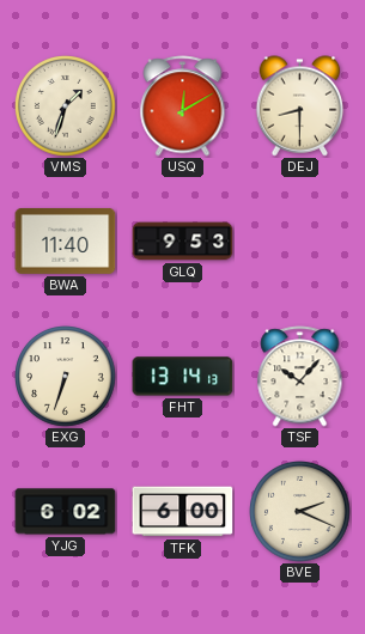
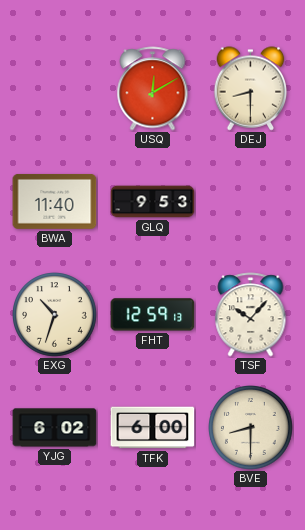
VMS: 1:33 -> none (66, 106)
EXG: 6:33 -> 10:33 (55, 315)
FHT: 13:14 -> 12:59 (153, 315)
BVE: 2:19 -> 8:30 (251, 428)
